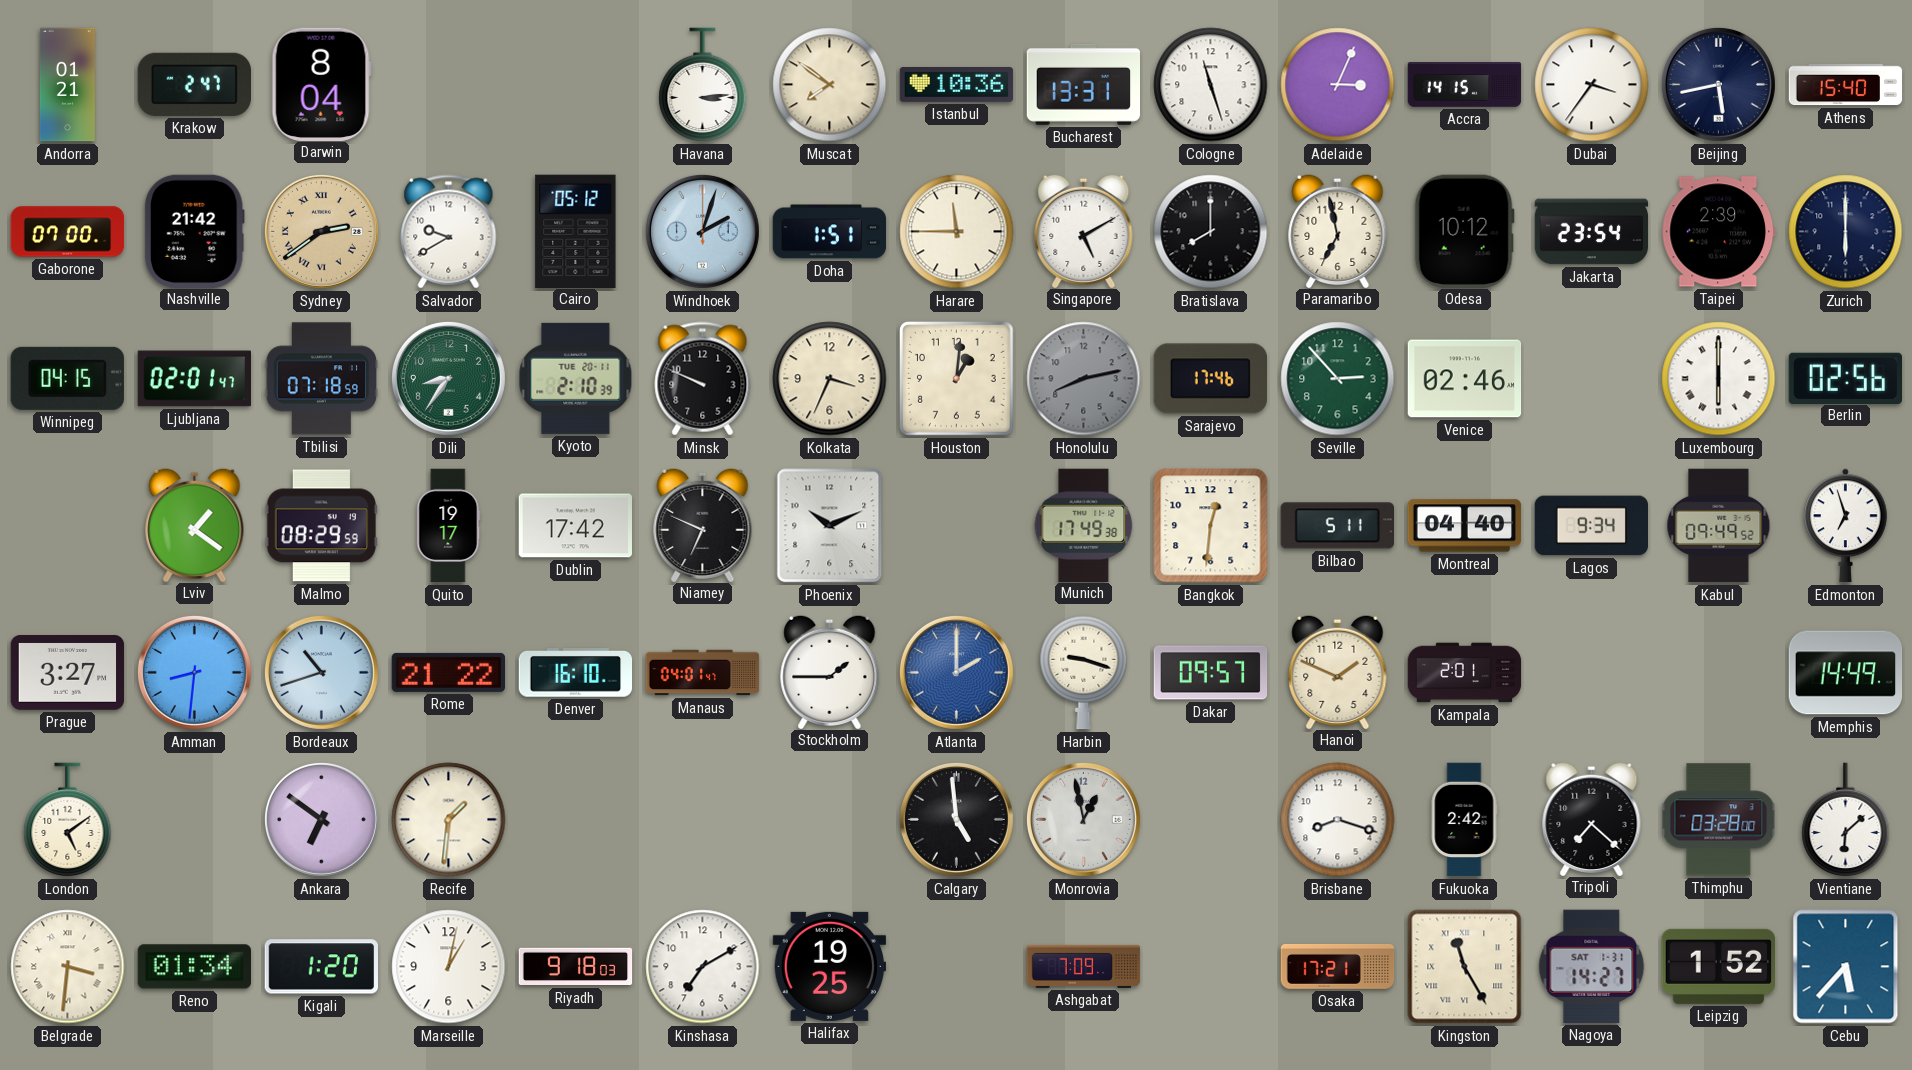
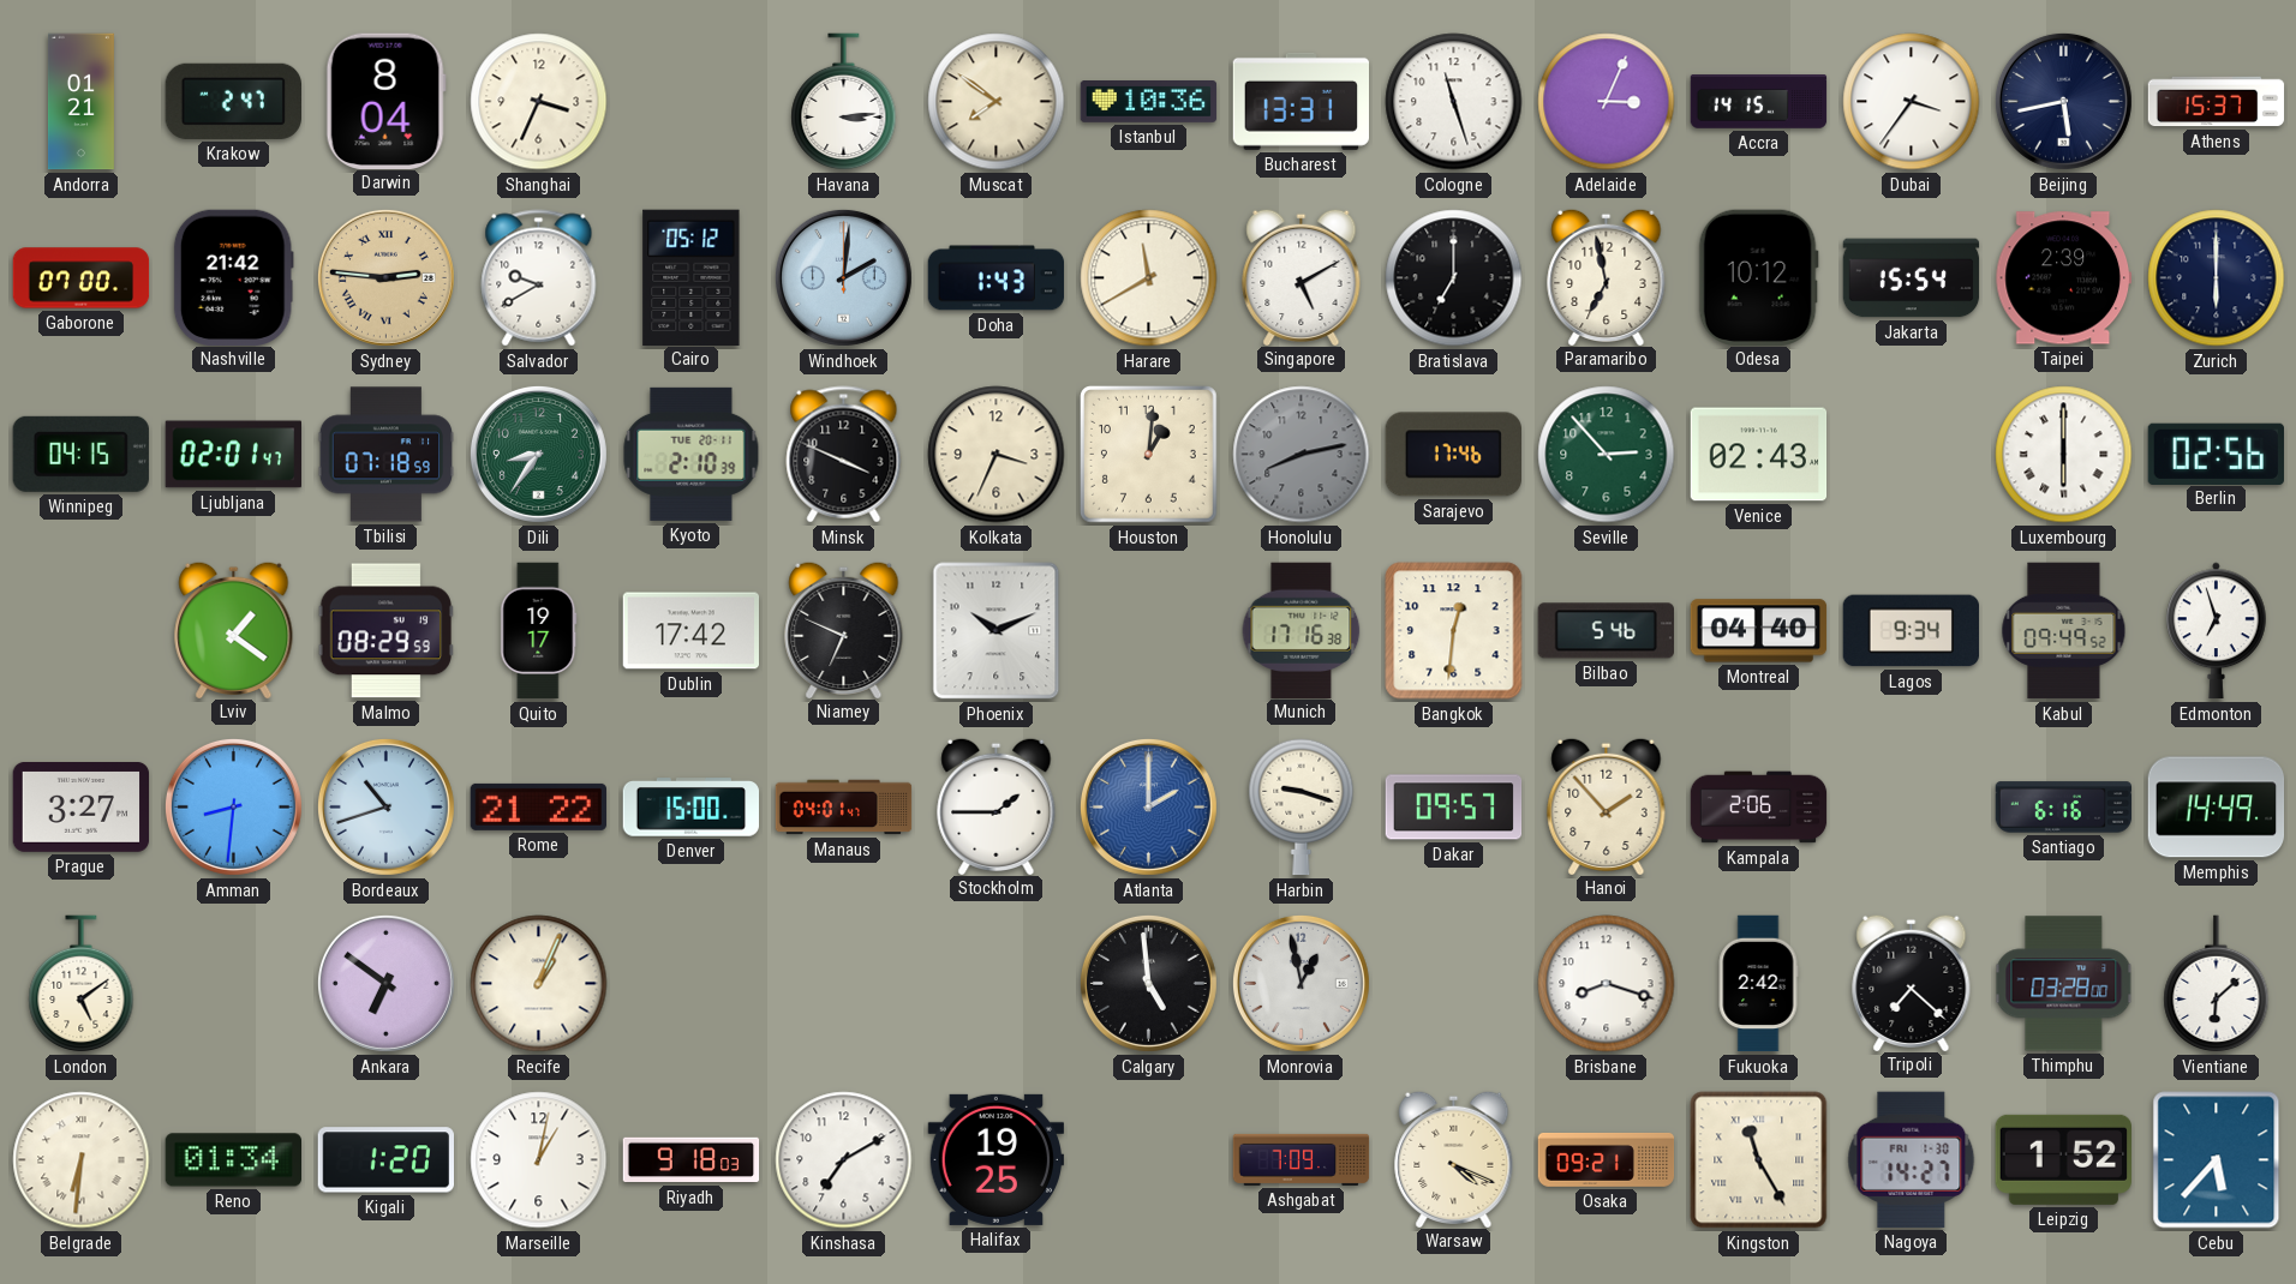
Shanghai: none -> 3:34 (539, 102)
Athens: 15:40 -> 15:37 (2217, 102)
Sydney: 2:39 -> 2:46 (385, 277)
Windhoek: 2:03 -> 2:01 (843, 277)
Doha: 1:51 -> 1:43 (997, 278)
Harare: 11:45 -> 11:40 (1149, 278)
Bratislava: 8:00 -> 7:00 (1454, 278)
Jakarta: 23:54 -> 15:54 (1912, 278)
Minsk: 9:49 -> 3:49 (844, 455)
Venice: 02:46 -> 02:43 (1759, 455)
Munich: 17:49 -> 17:16 (1302, 630)
Bilbao: 5:11 -> 5:46 (1606, 631)
Denver: 16:10 -> 15:00 (692, 808)
Hanoi: 1:49 -> 1:53 (1607, 805)
Kampala: 2:01 -> 2:06 (1759, 808)
Santiago: none -> 6:16 (2064, 808)
Recife: 1:31 -> 1:04 (539, 984)
Belgrade: 3:31 -> 6:31 (82, 1160)
Warsaw: none -> 4:19 (1454, 1158)
Osaka: 17:21 -> 09:21 (1607, 1159)
Nagoya date: SAT 1-31 -> FRI 1-30 (1912, 1159)
